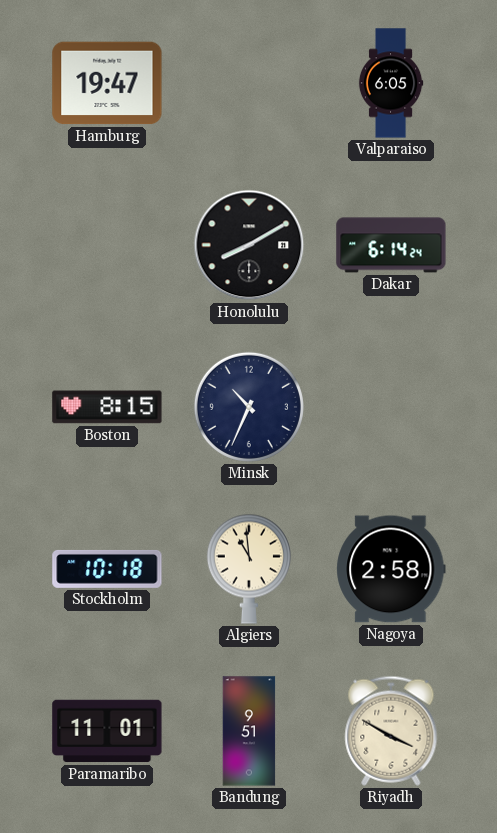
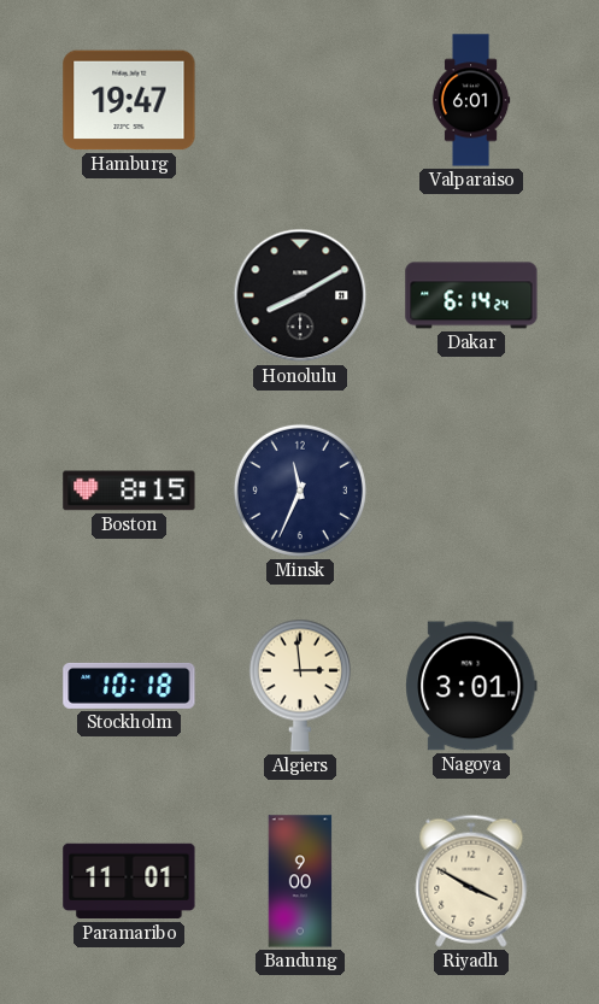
Valparaiso: 6:05 -> 6:01 (471, 100)
Minsk: 10:34 -> 11:34 (300, 491)
Algiers: 10:59 -> 2:59 (300, 686)
Nagoya: 2:58 -> 3:01 (471, 686)
Bandung: 9:51 -> 9:00 (300, 881)
